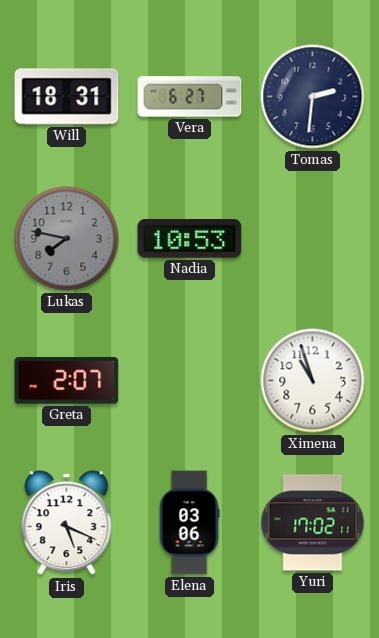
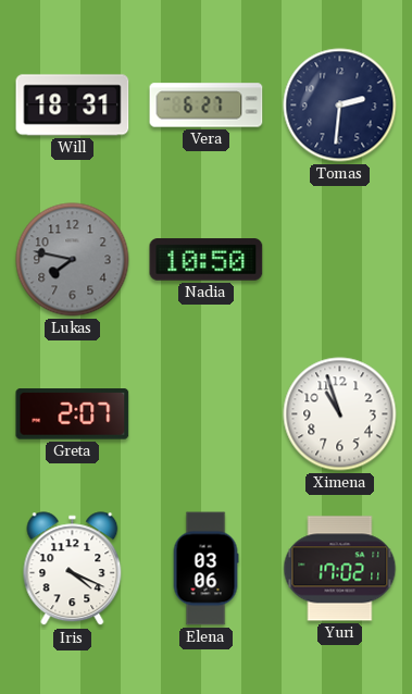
Nadia: 10:53 -> 10:50 (207, 260)
Iris: 5:19 -> 4:19 (73, 569)
